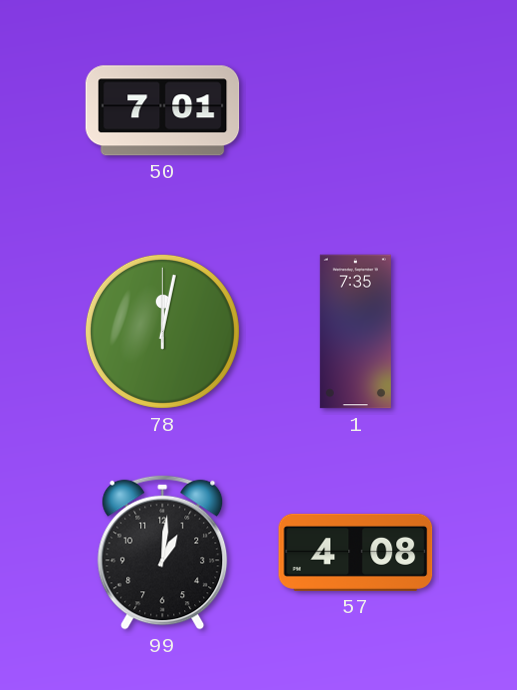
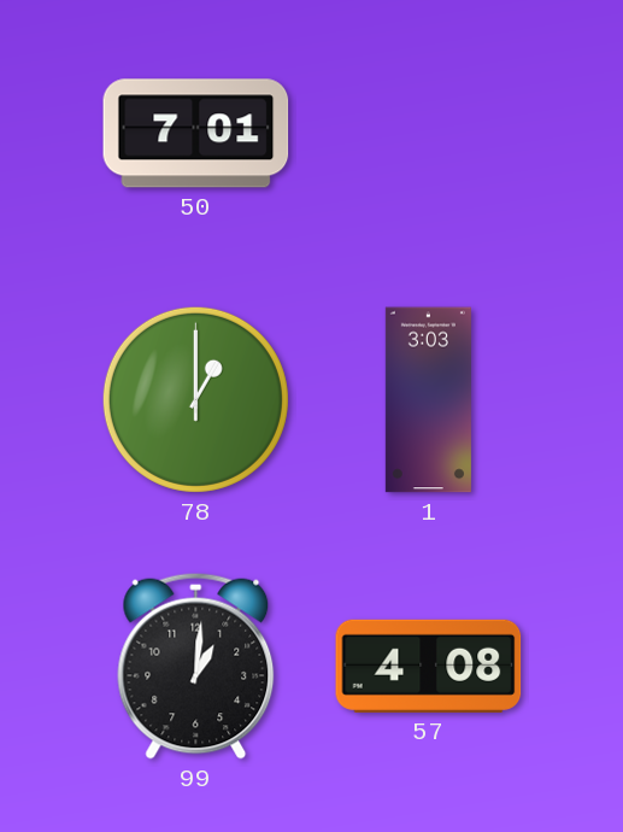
78: 12:02 -> 1:00 (195, 399)
1: 7:35 -> 3:03 (428, 400)
